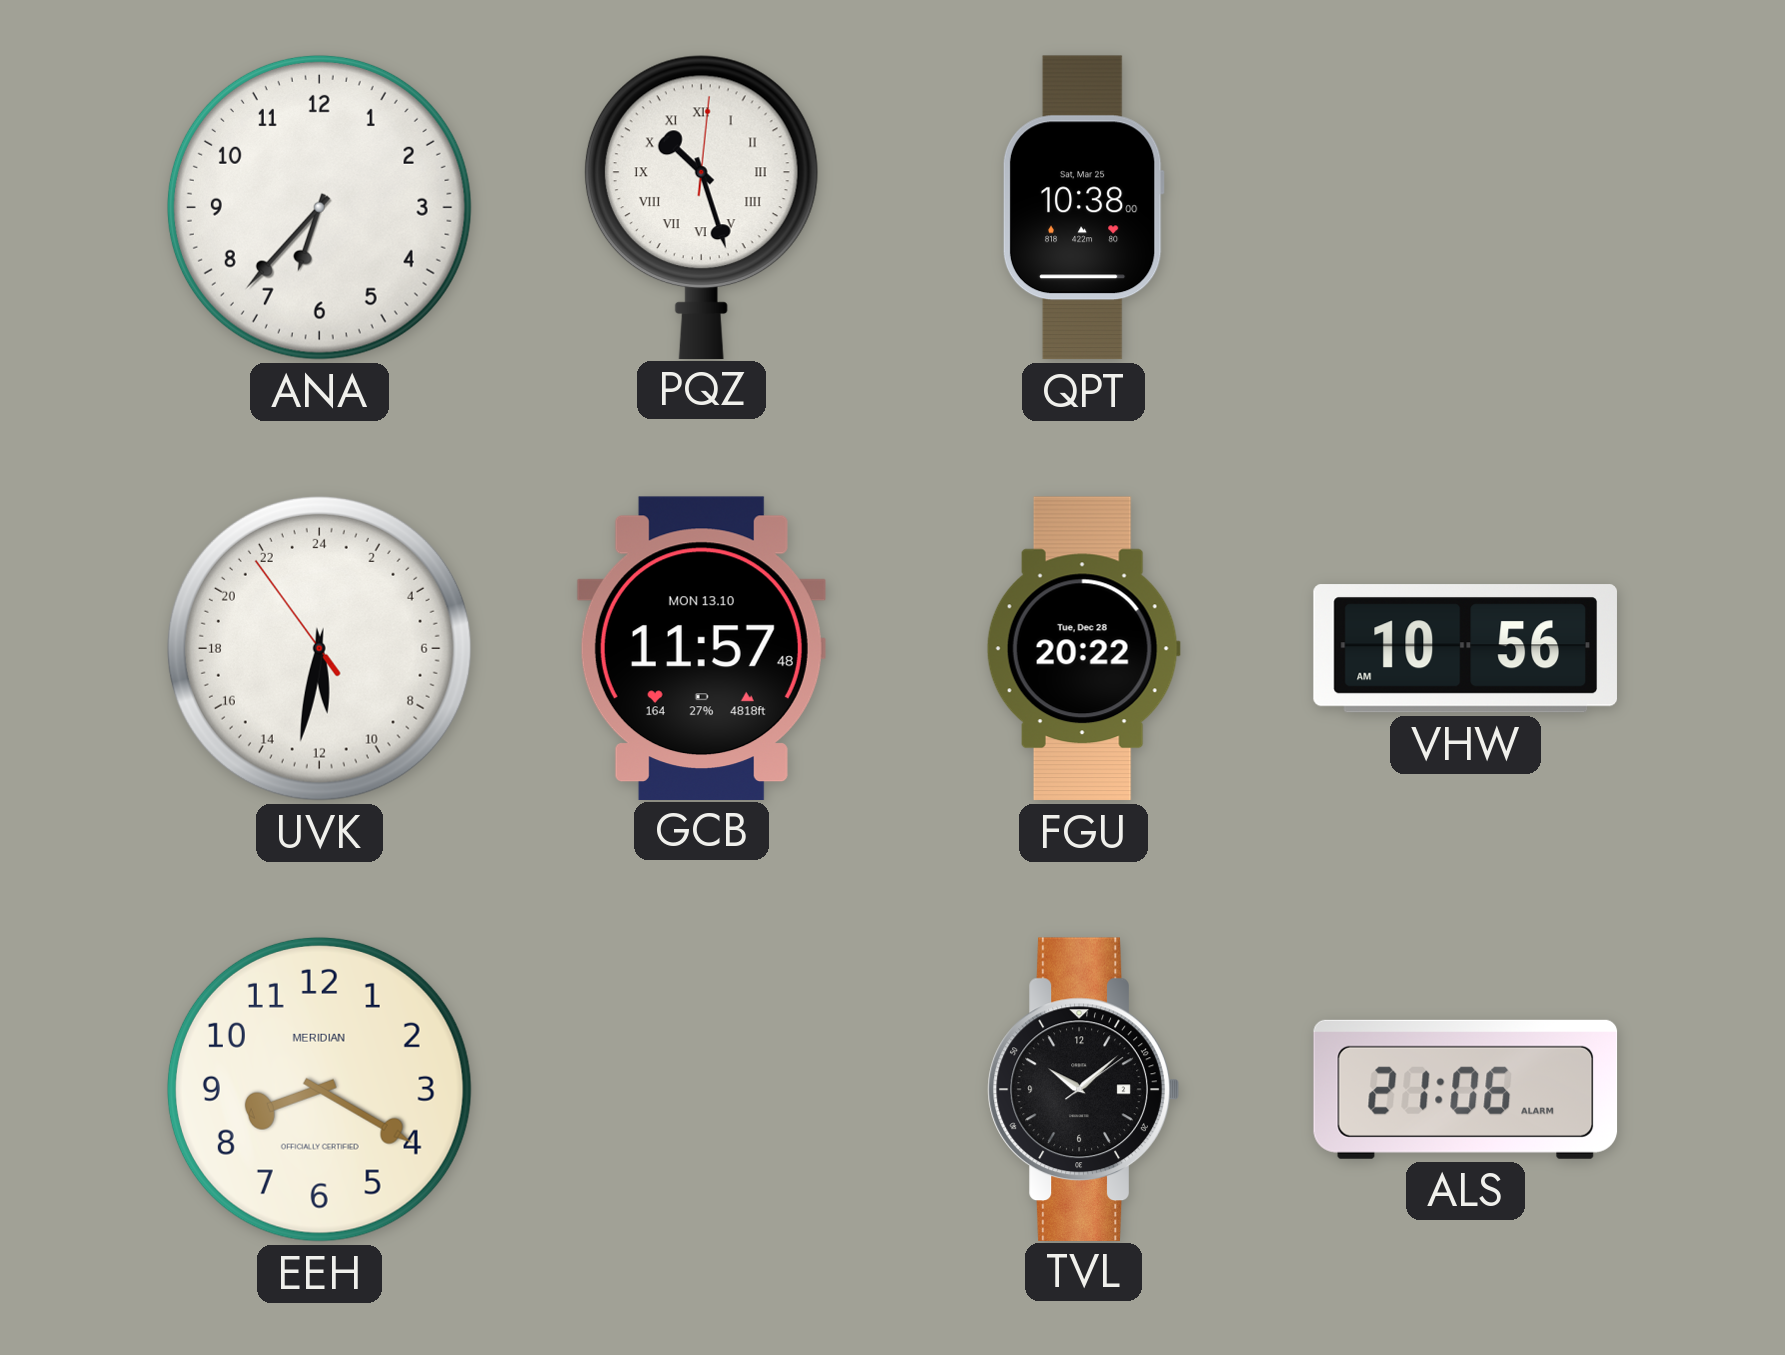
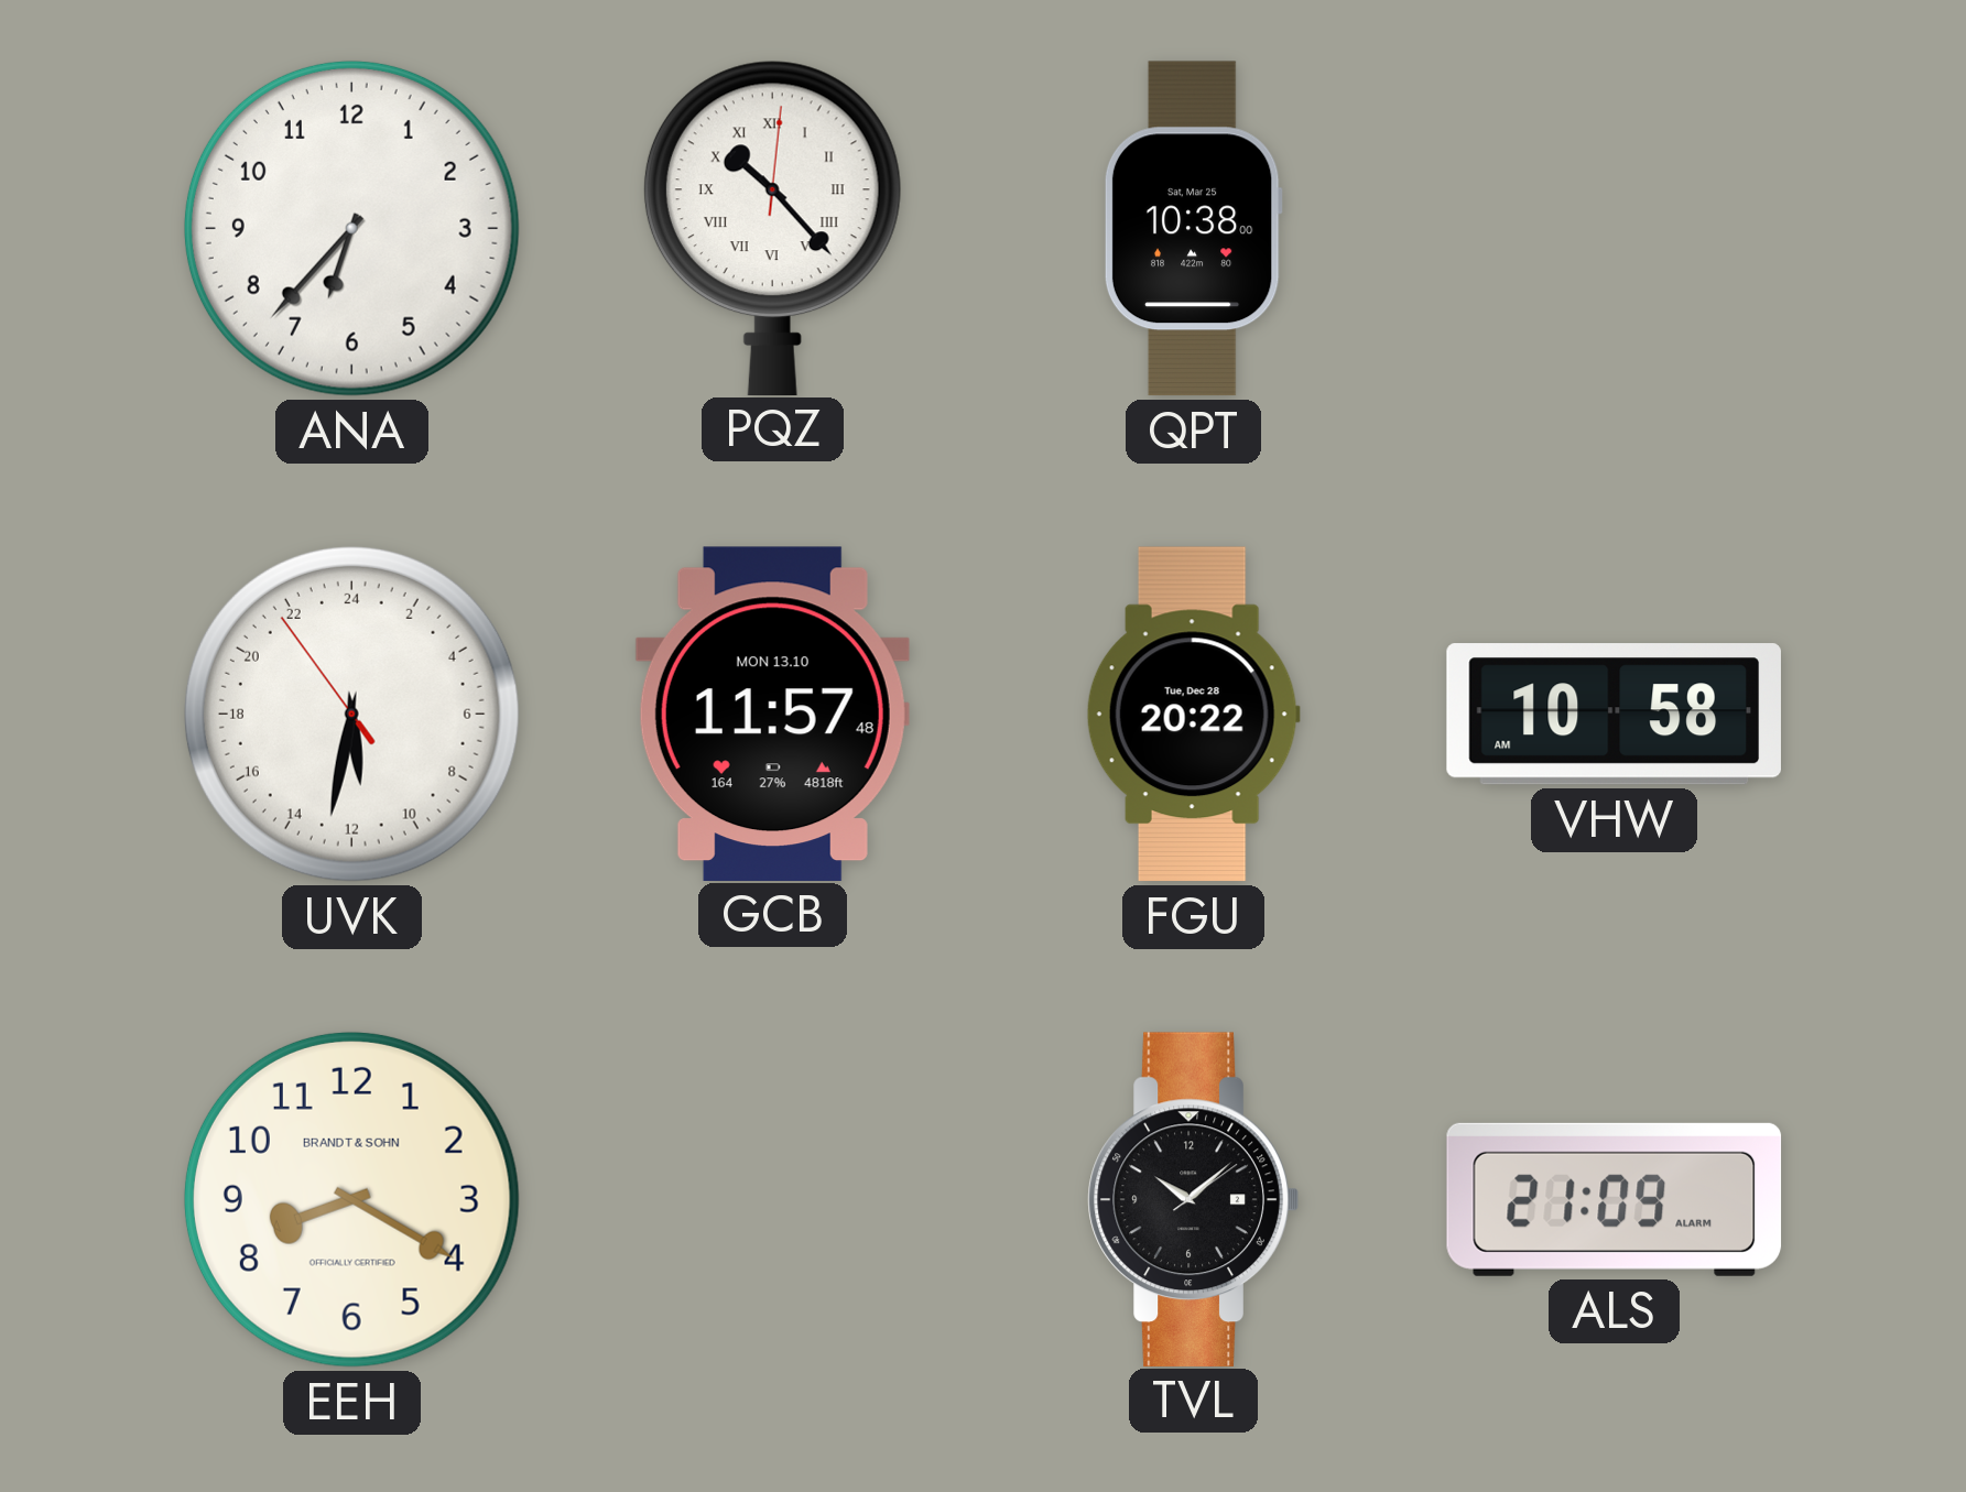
PQZ: 10:27 -> 10:23 (772, 227)
VHW: 10:56 -> 10:58 (1614, 715)
EEH brand: MERIDIAN -> BRANDT & SOHN (351, 1199)
ALS: 21:06 -> 21:09 (1615, 1199)
